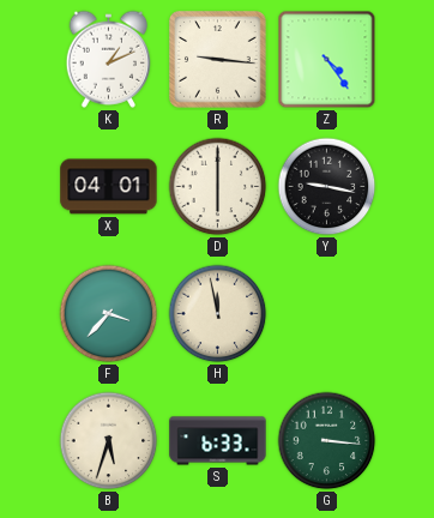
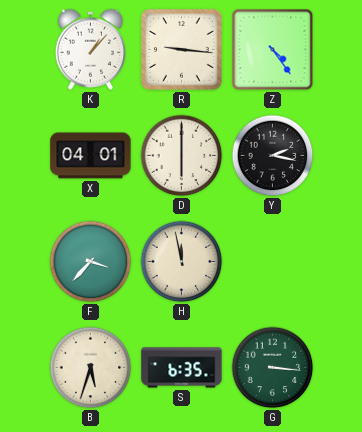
K: 1:11 -> 1:07 (91, 49)
Y: 9:17 -> 2:17 (273, 156)
S: 6:33 -> 6:35 (182, 368)
